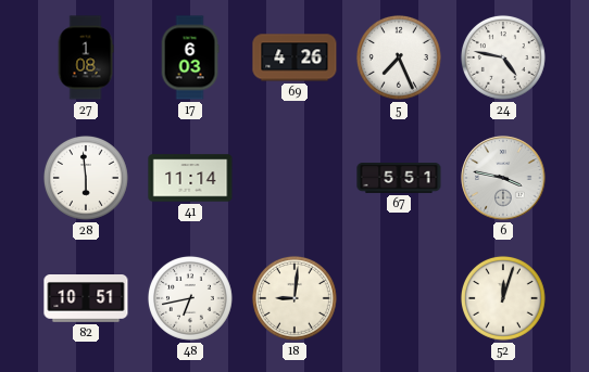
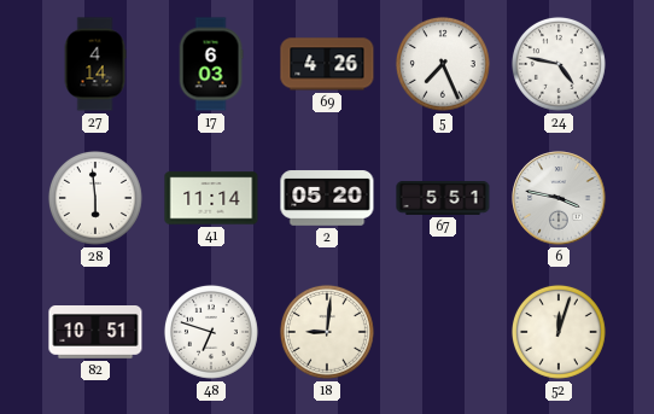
27: 1:08 -> 4:14 (95, 64)
2: none -> 05:20 (327, 198)
48: 6:43 -> 6:48 (211, 332)
